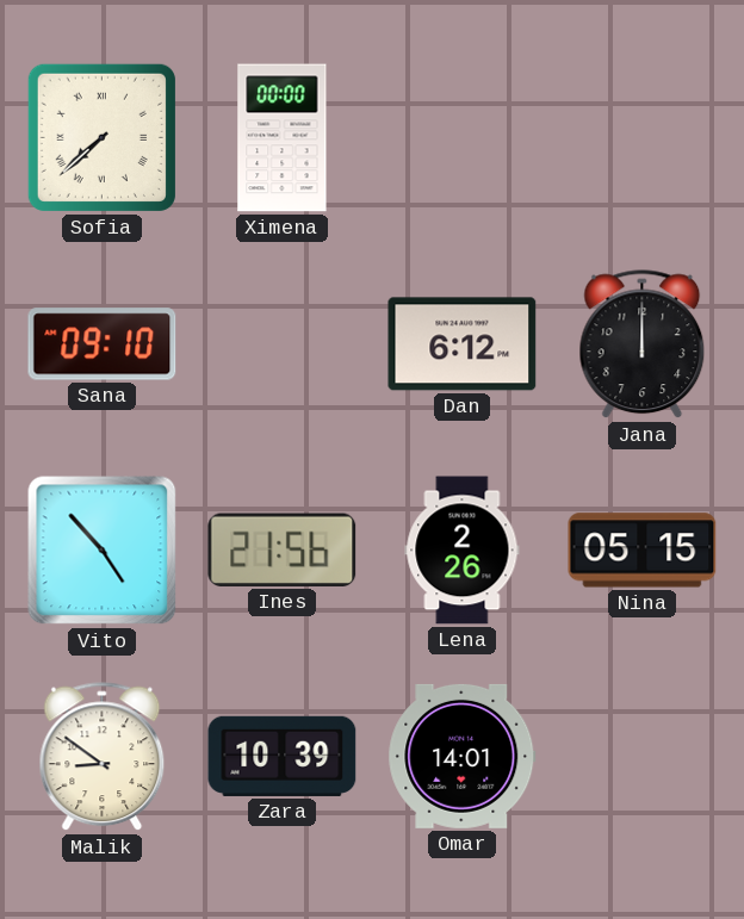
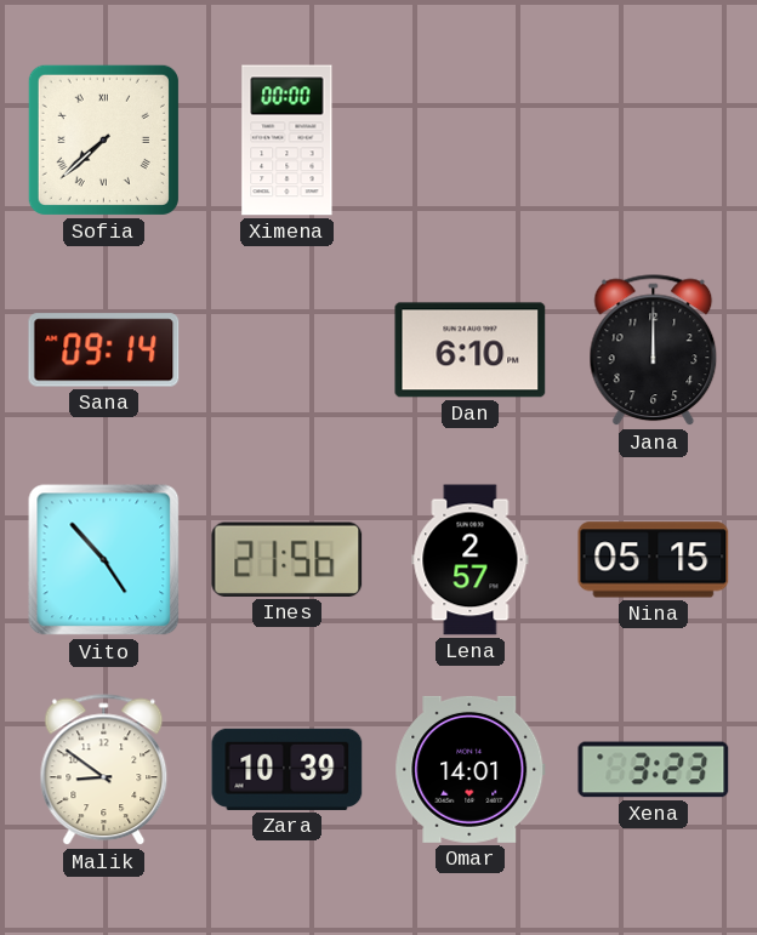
Sana: 09:10 -> 09:14 (104, 350)
Dan: 6:12 -> 6:10 (471, 350)
Lena: 2:26 -> 2:57 (471, 560)
Xena: none -> 3:23 (654, 770)
